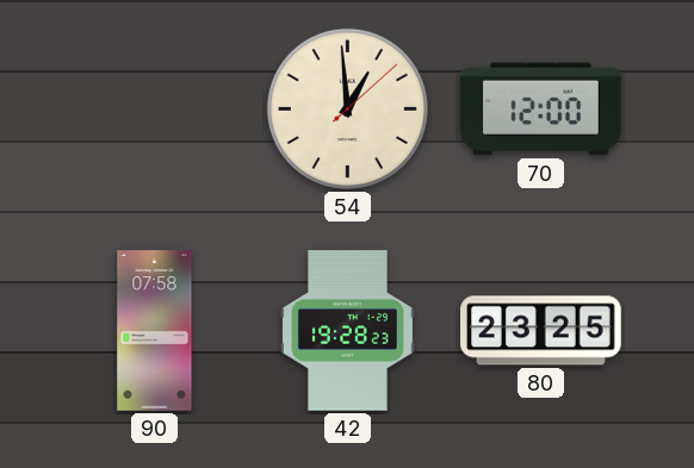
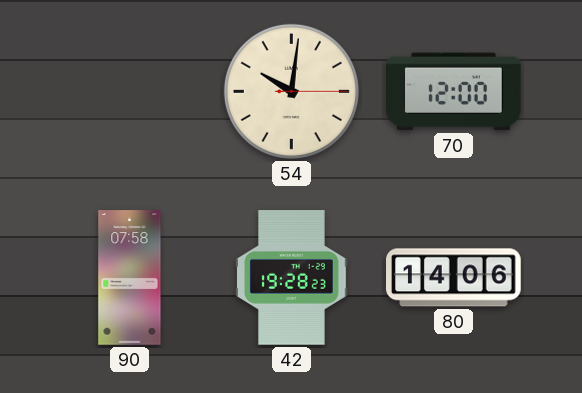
54: 12:59 -> 10:01 (291, 91)
80: 23:25 -> 14:06 (454, 278)
